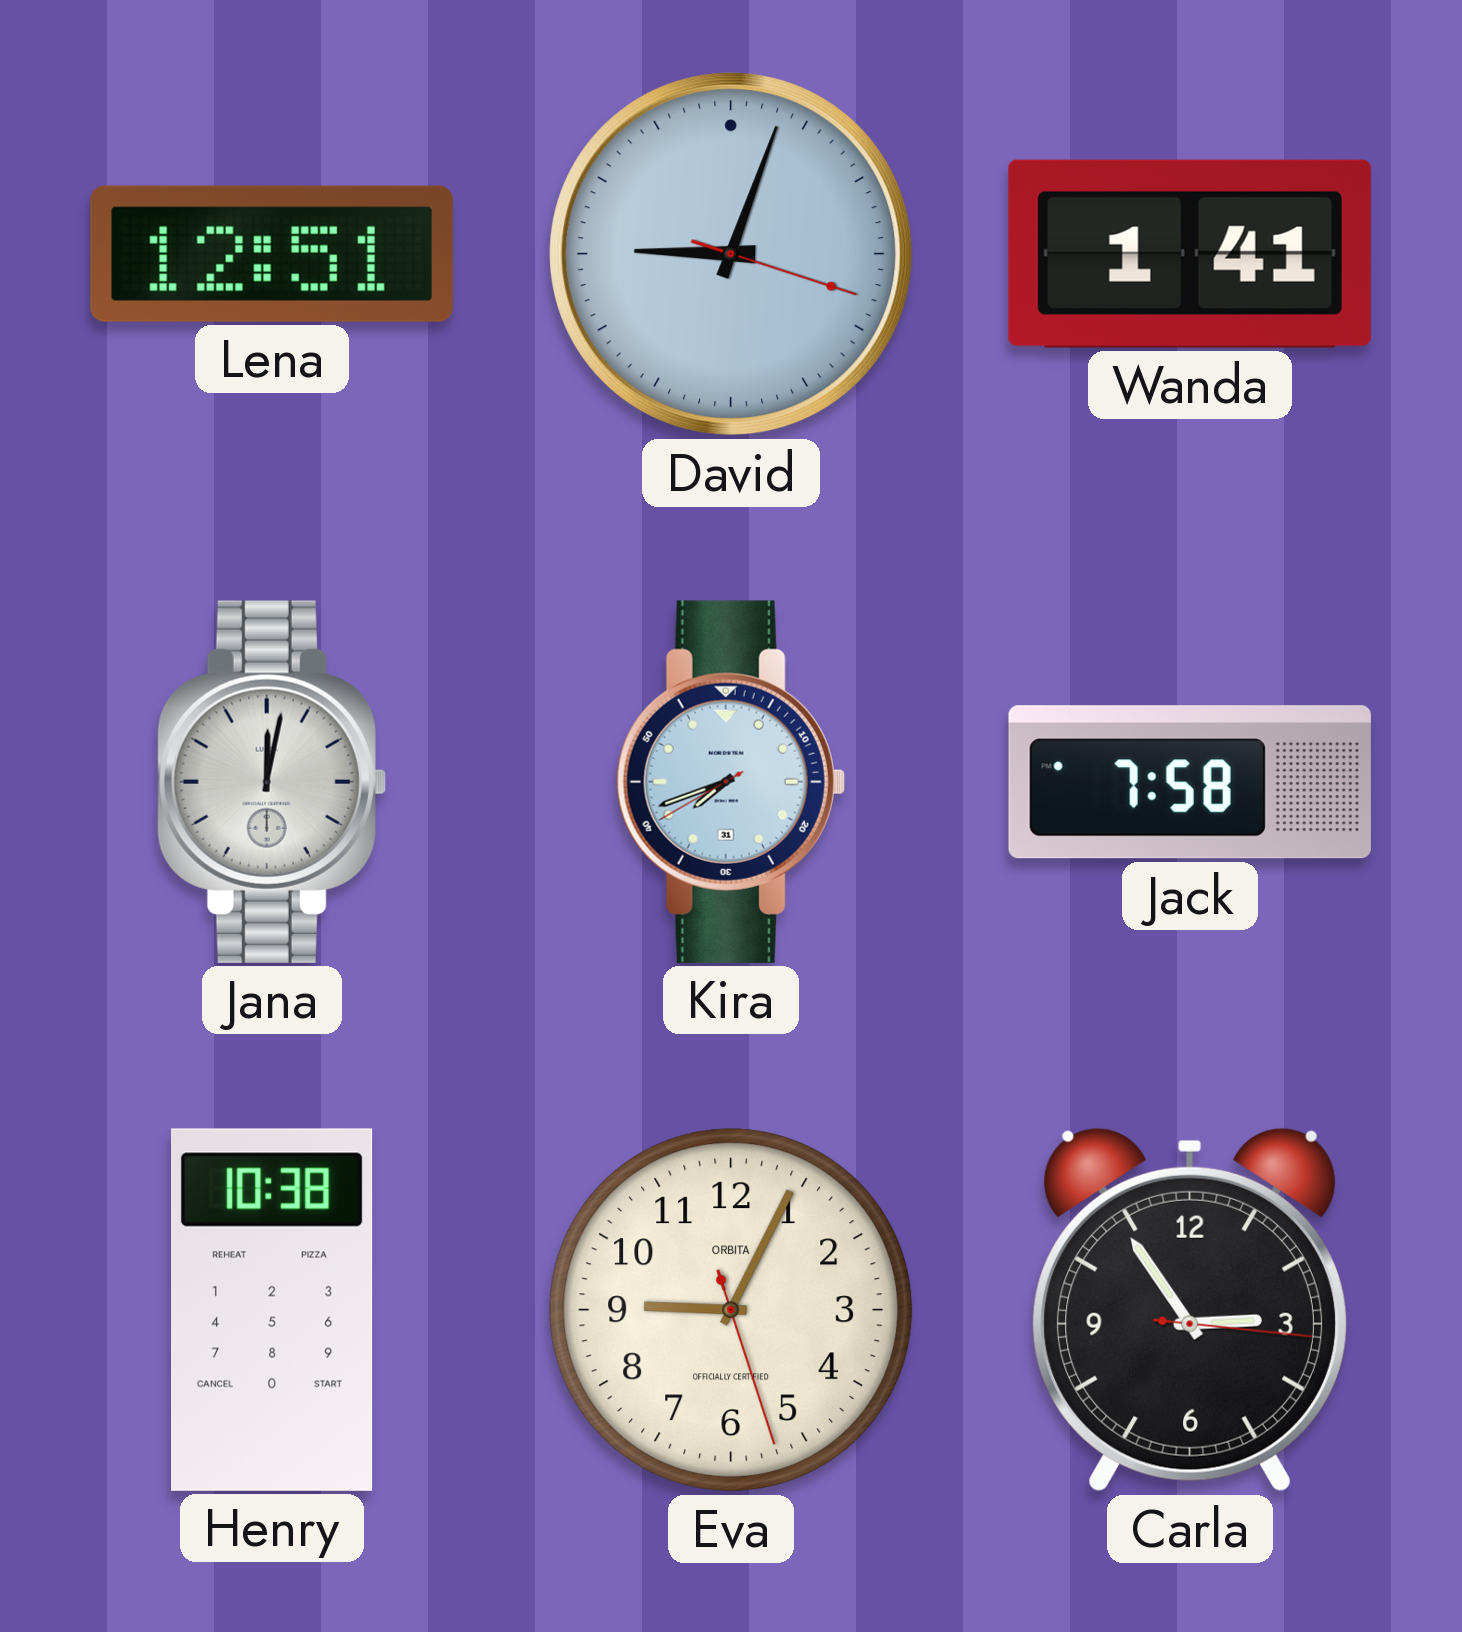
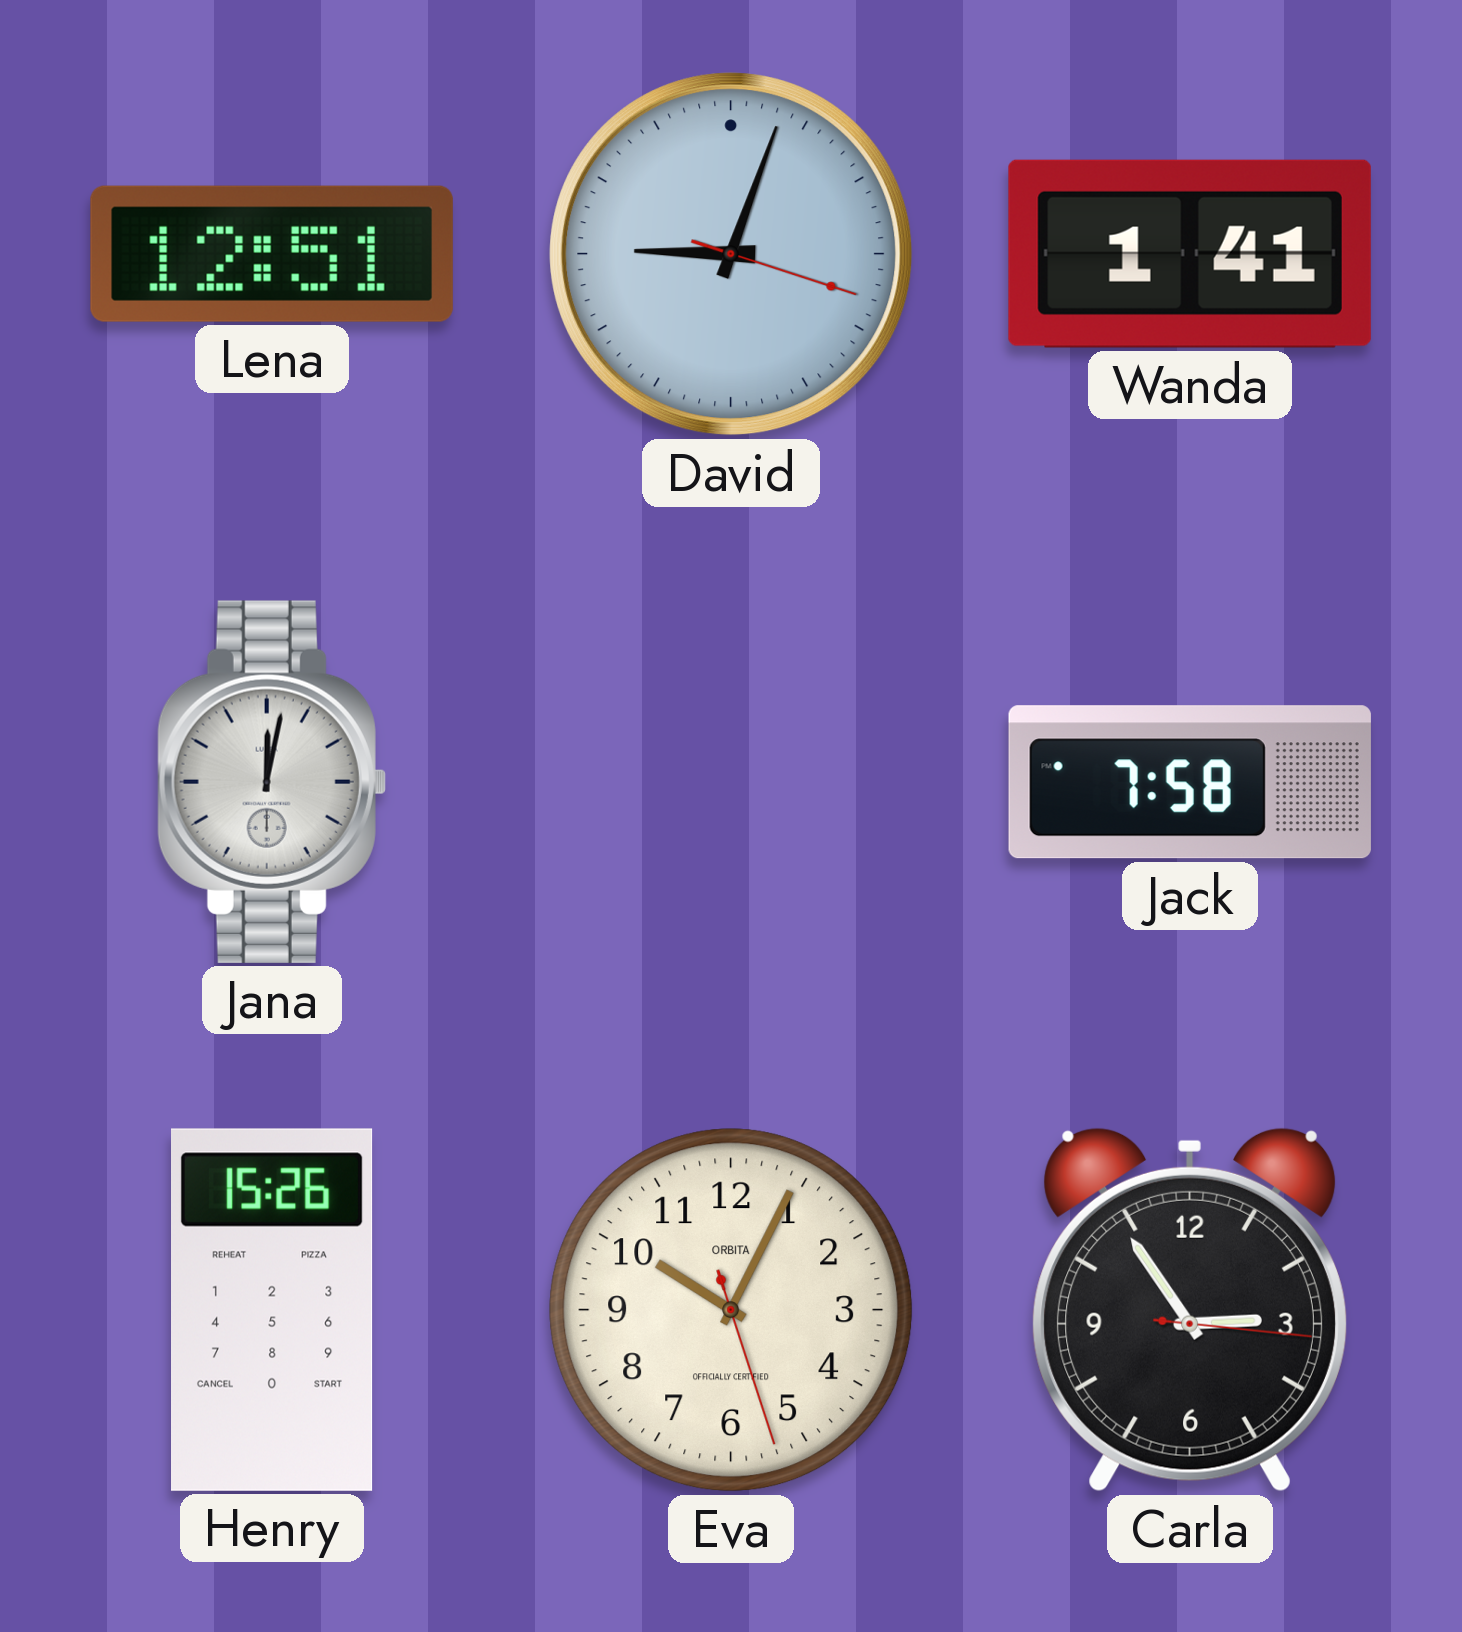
Kira: 7:41 -> none (731, 782)
Henry: 10:38 -> 15:26 (273, 1310)
Eva: 9:04 -> 10:04 (731, 1310)
